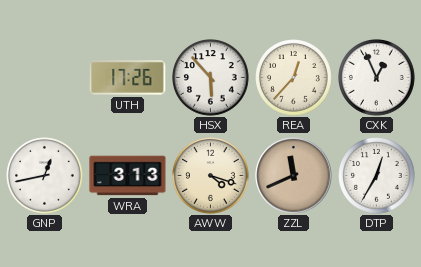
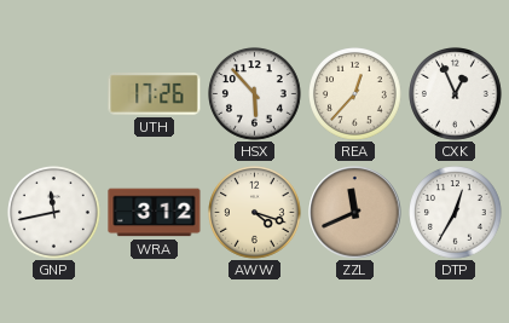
GNP: 12:43 -> 11:43 (54, 213)
WRA: 3:13 -> 3:12 (155, 213)
